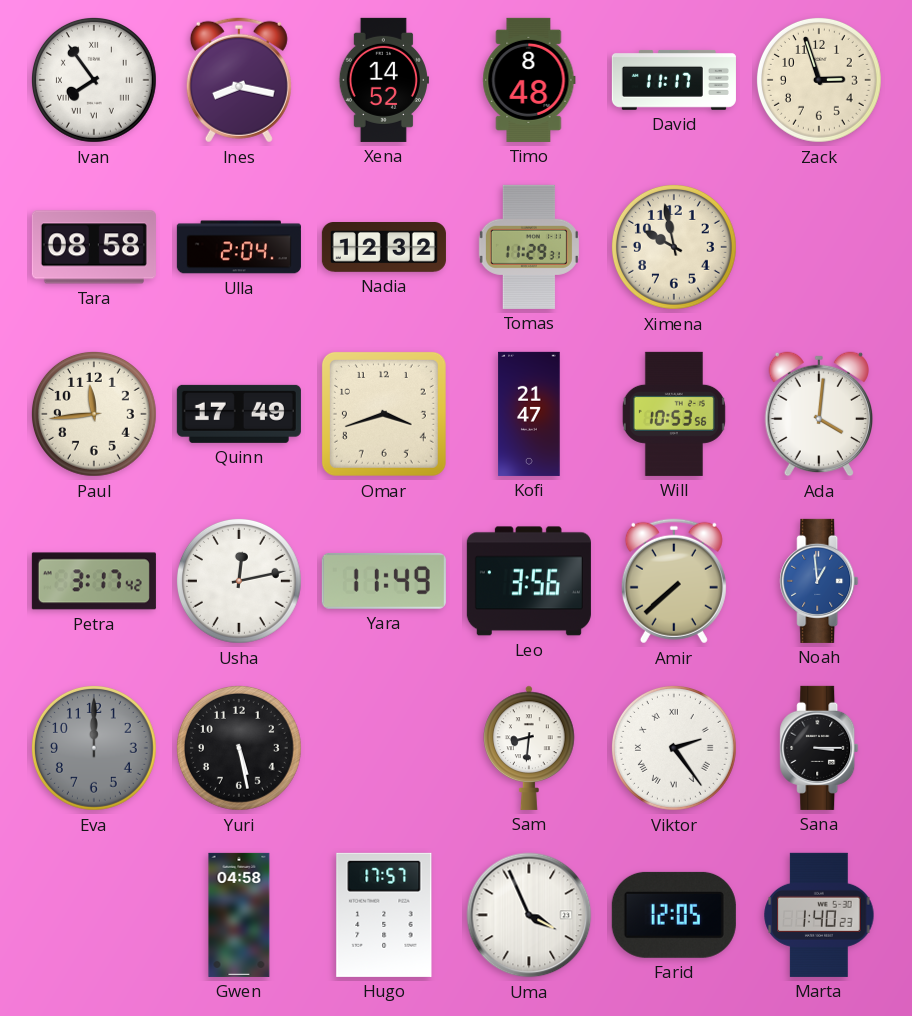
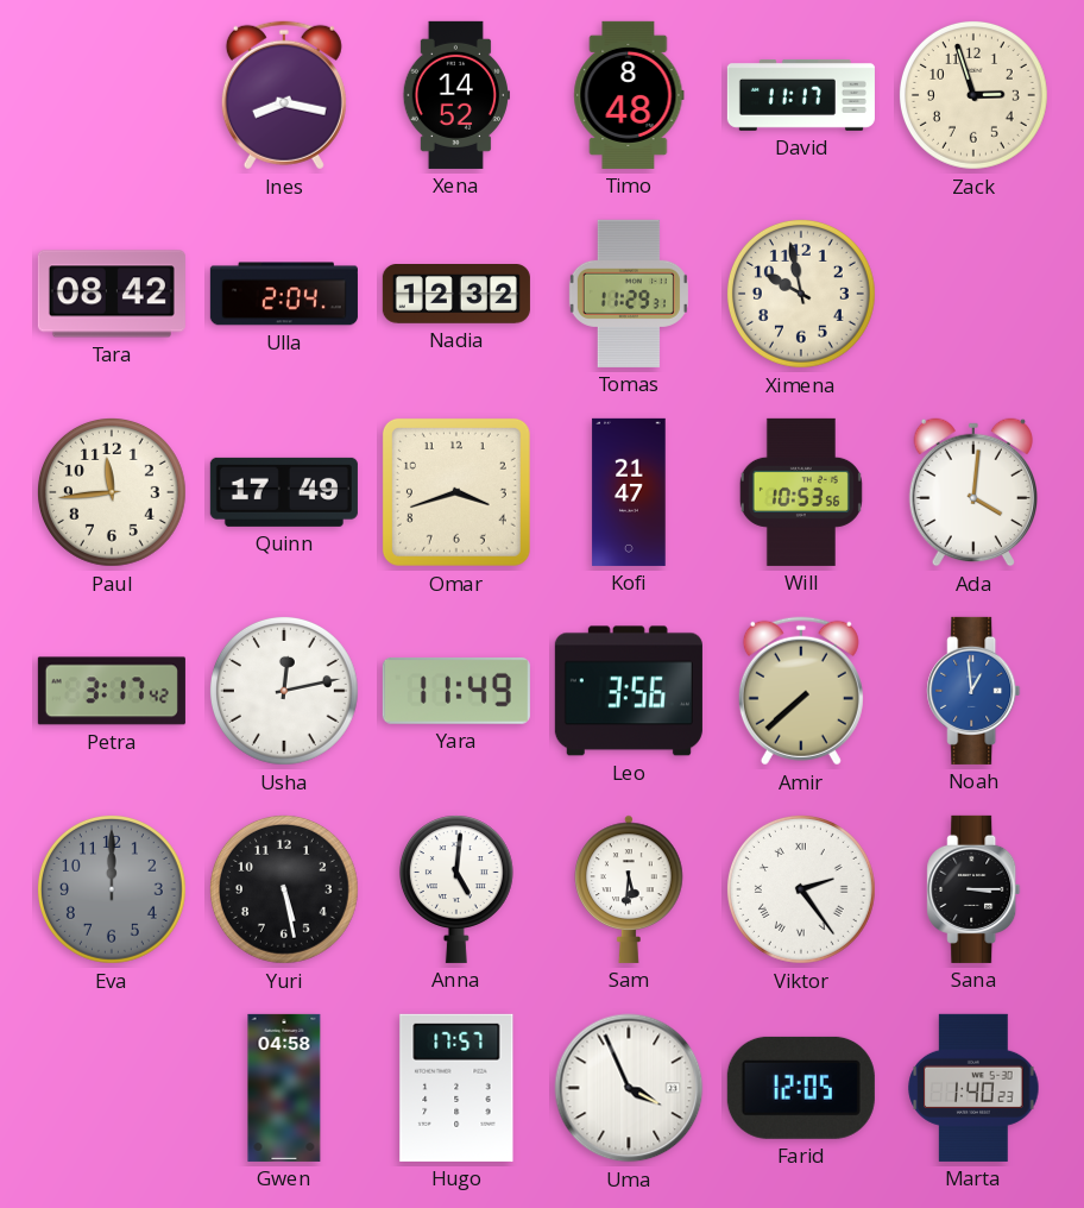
Ivan: 7:54 -> none (94, 80)
Tara: 08:58 -> 08:42 (112, 294)
Anna: none -> 5:01 (456, 889)
Sam: 8:31 -> 5:31 (629, 889)
